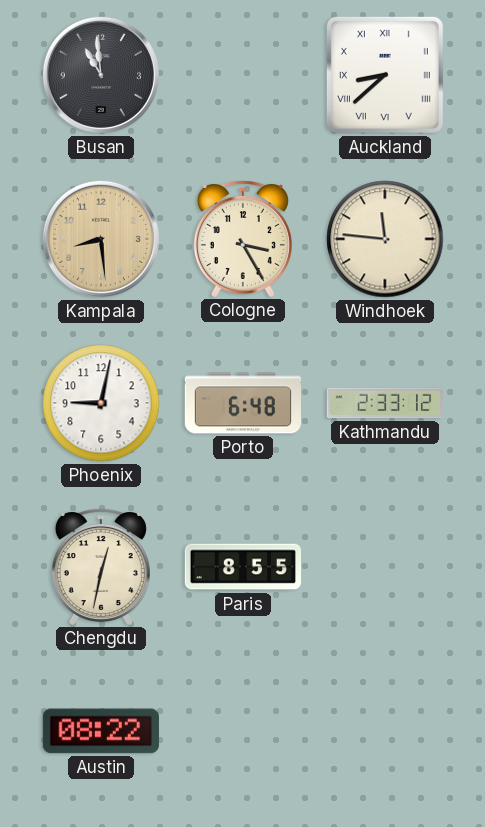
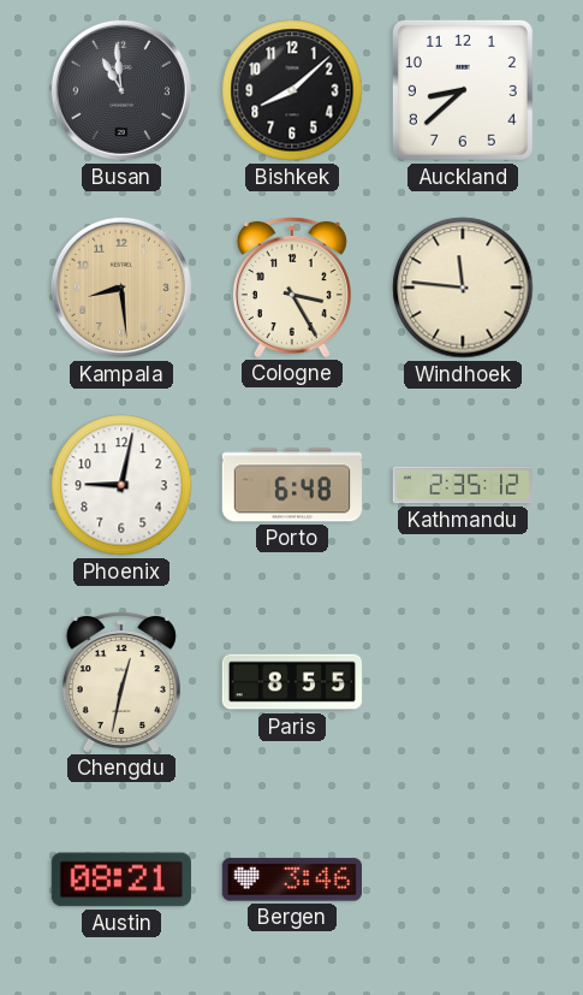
Bishkek: none -> 8:08 (292, 90)
Auckland numerals: Roman -> Arabic (463, 90)
Kathmandu: 2:33 -> 2:35 (462, 485)
Austin: 08:22 -> 08:21 (121, 879)
Bergen: none -> 3:46 (292, 879)
